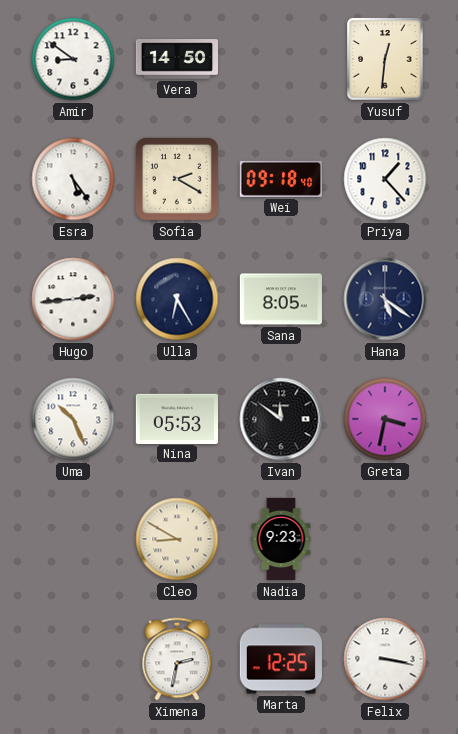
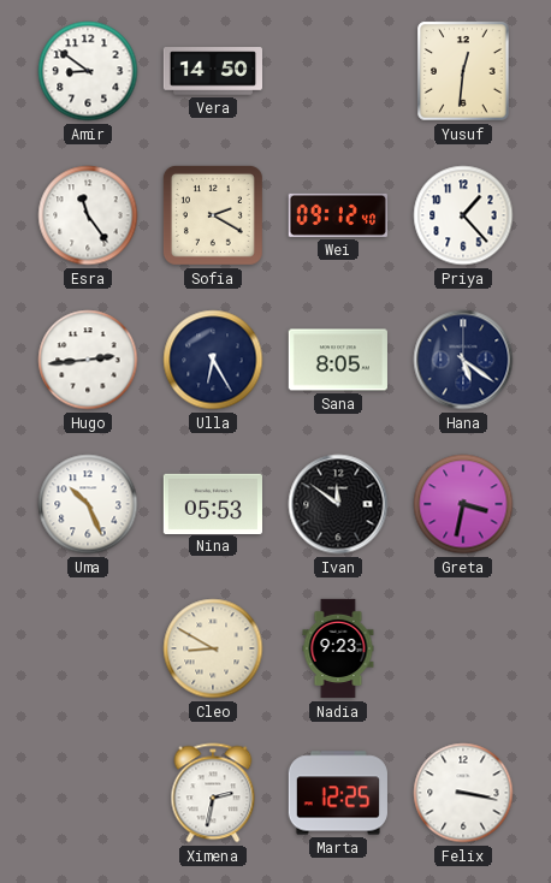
Esra: 5:24 -> 11:24 (88, 215)
Wei: 09:18 -> 09:12 (338, 215)
